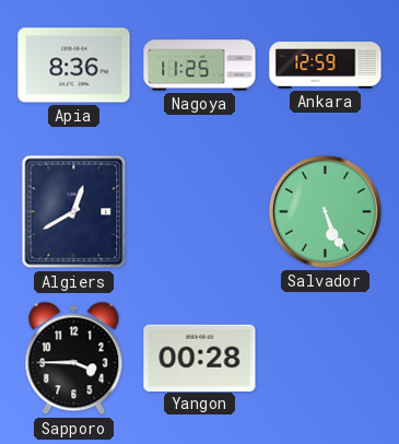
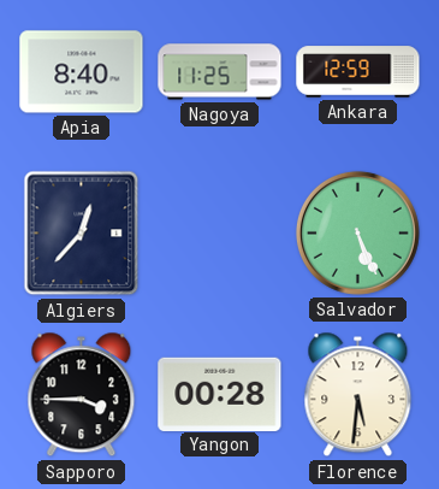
Apia: 8:36 -> 8:40 (82, 72)
Algiers: 12:40 -> 12:37 (82, 234)
Florence: none -> 5:31 (358, 395)
